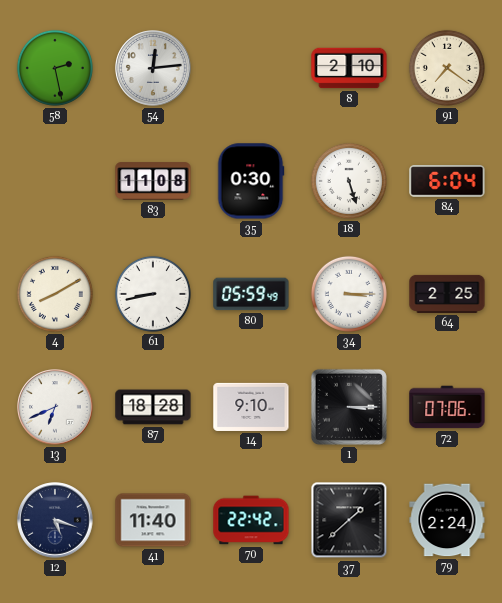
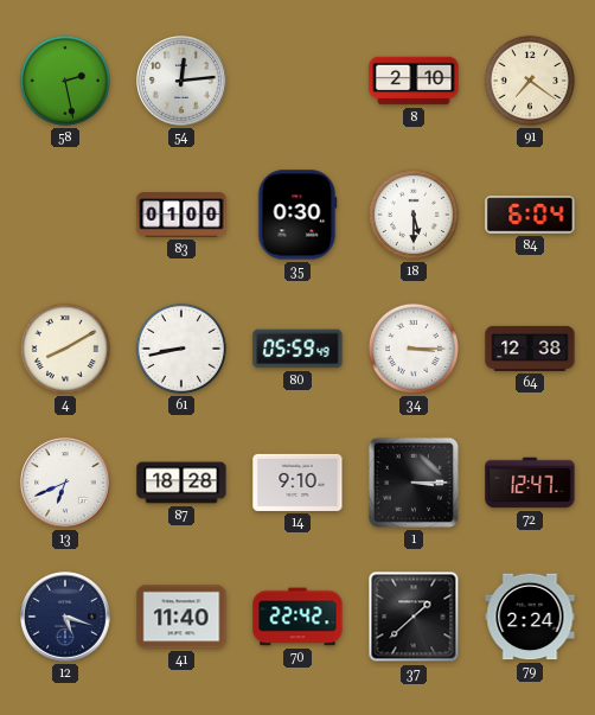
83: 11:08 -> 01:00 (181, 215)
18: 5:27 -> 5:30 (414, 215)
64: 2:25 -> 12:38 (530, 349)
72: 07:06 -> 12:47 (530, 483)
